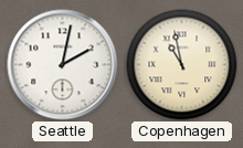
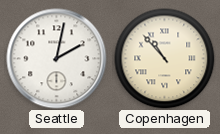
Copenhagen: 10:58 -> 10:53 (165, 59)
